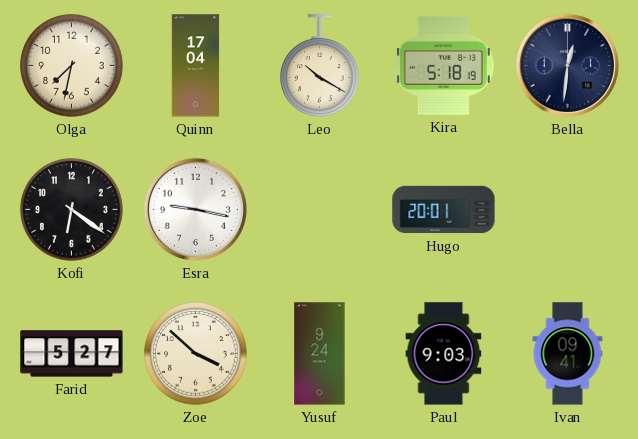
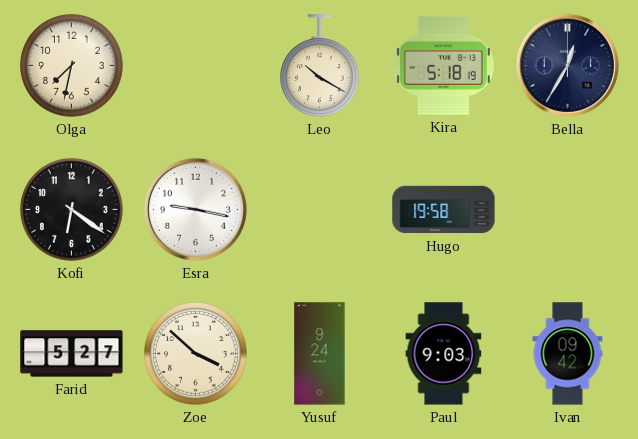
Quinn: 17:04 -> none (196, 66)
Bella: 12:31 -> 12:35 (567, 65)
Hugo: 20:01 -> 19:58 (444, 210)
Ivan: 09:41 -> 09:42 (568, 354)
